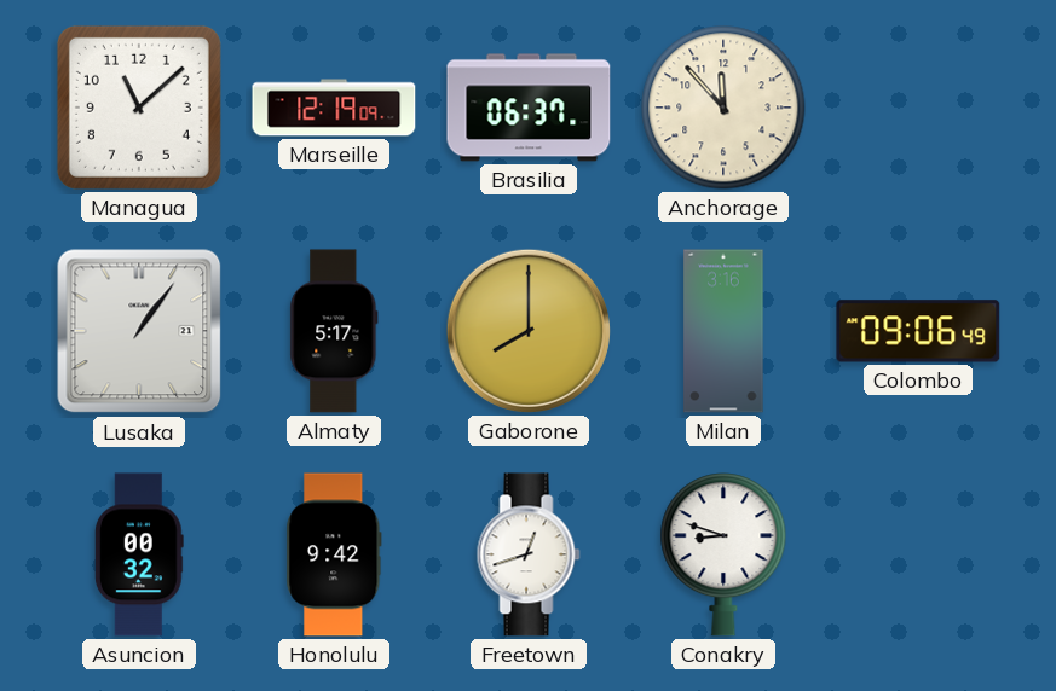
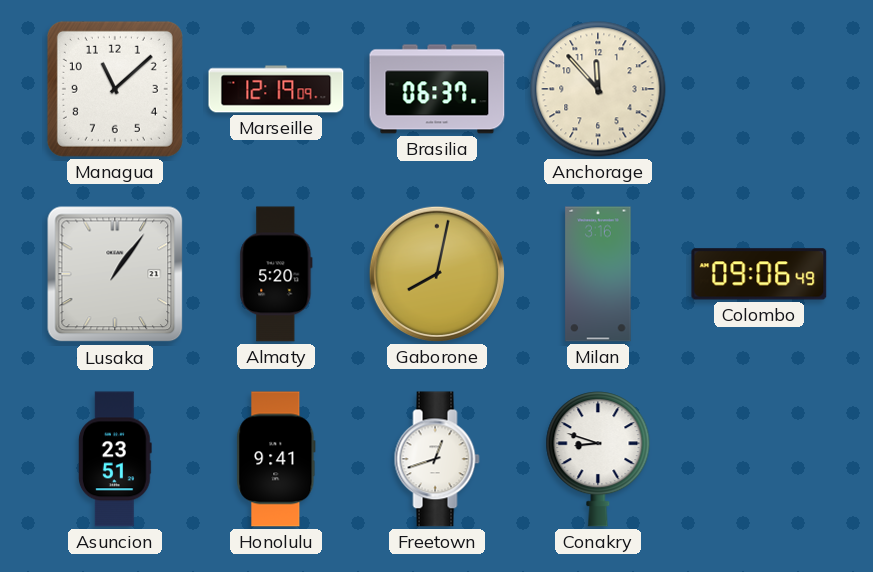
Almaty: 5:17 -> 5:20 (276, 274)
Gaborone: 8:00 -> 8:02 (437, 274)
Asuncion: 00:32 -> 23:51 (115, 459)
Honolulu: 9:42 -> 9:41 (276, 459)
